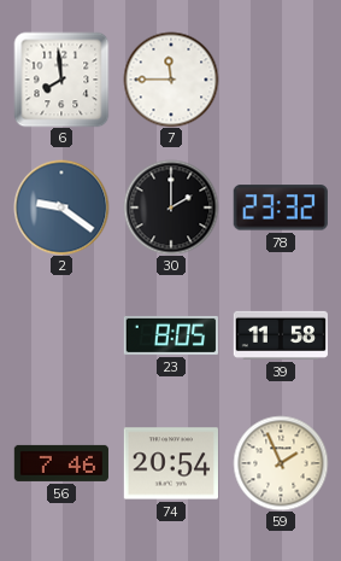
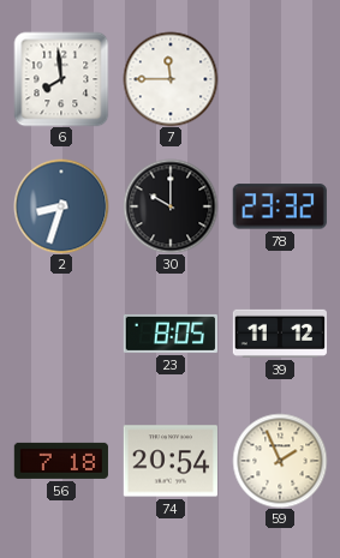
2: 9:21 -> 8:33 (61, 206)
30: 2:00 -> 10:00 (171, 206)
39: 11:58 -> 11:12 (279, 334)
56: 7:46 -> 7:18 (61, 461)
